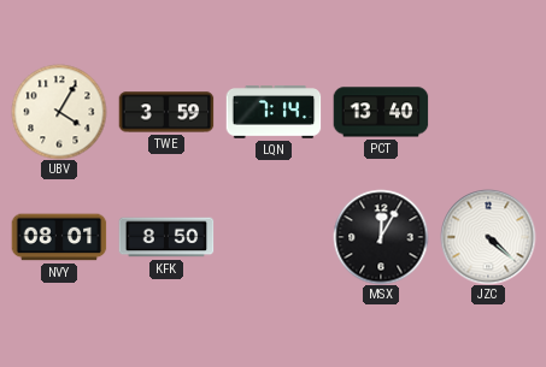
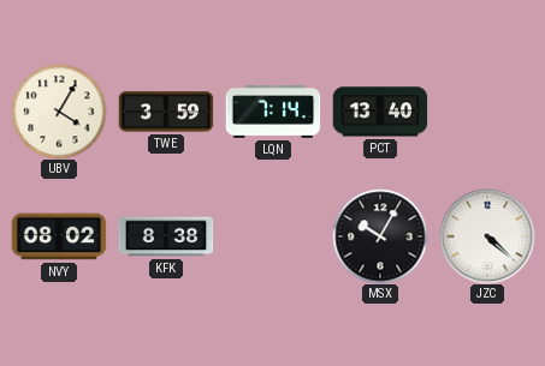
NVY: 08:01 -> 08:02 (59, 236)
KFK: 8:50 -> 8:38 (166, 236)
MSX: 12:05 -> 10:05 (380, 236)
